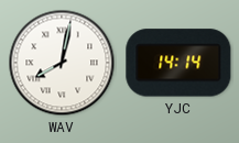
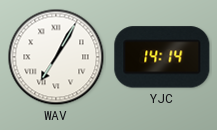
WAV: 8:02 -> 7:05 (56, 57)
